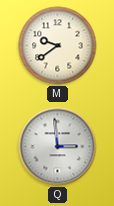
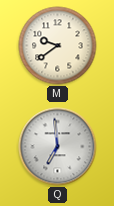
Q: 2:59 -> 6:59 (58, 147)
